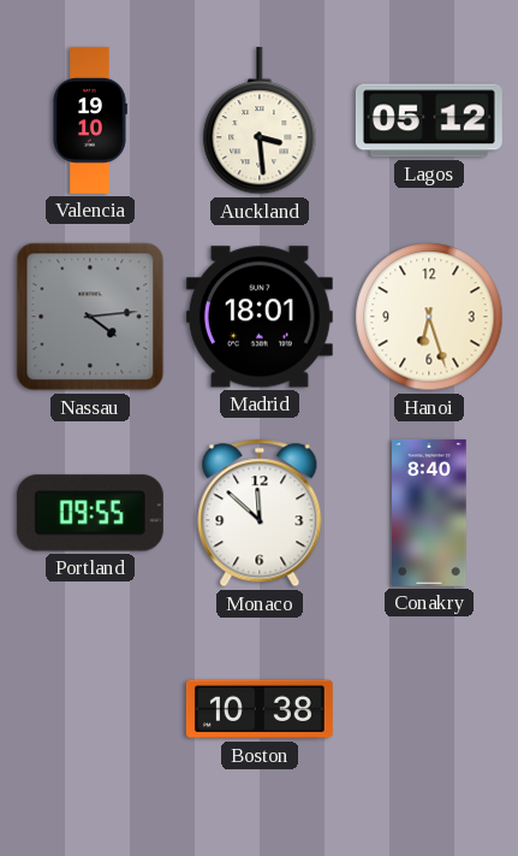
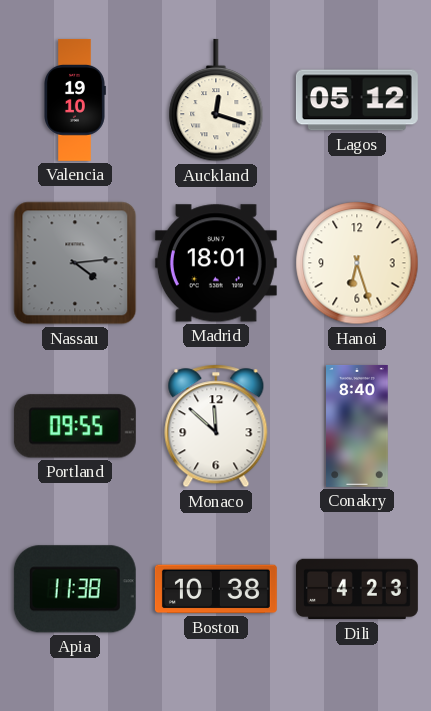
Auckland: 3:29 -> 12:18 (216, 100)
Apia: none -> 11:38 (75, 589)
Dili: none -> 4:23 (357, 589)
